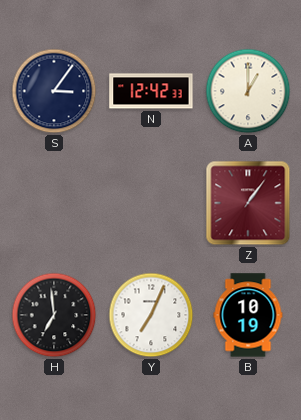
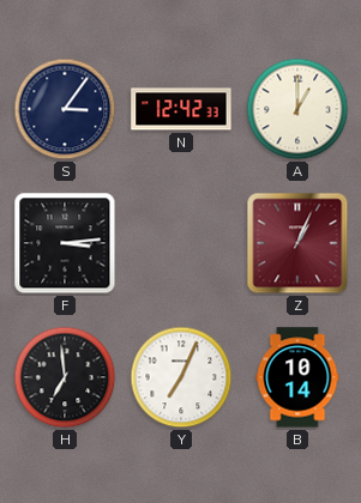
F: none -> 3:14 (65, 243)
Z: 1:06 -> 1:04 (297, 243)
B: 10:19 -> 10:14 (297, 377)
